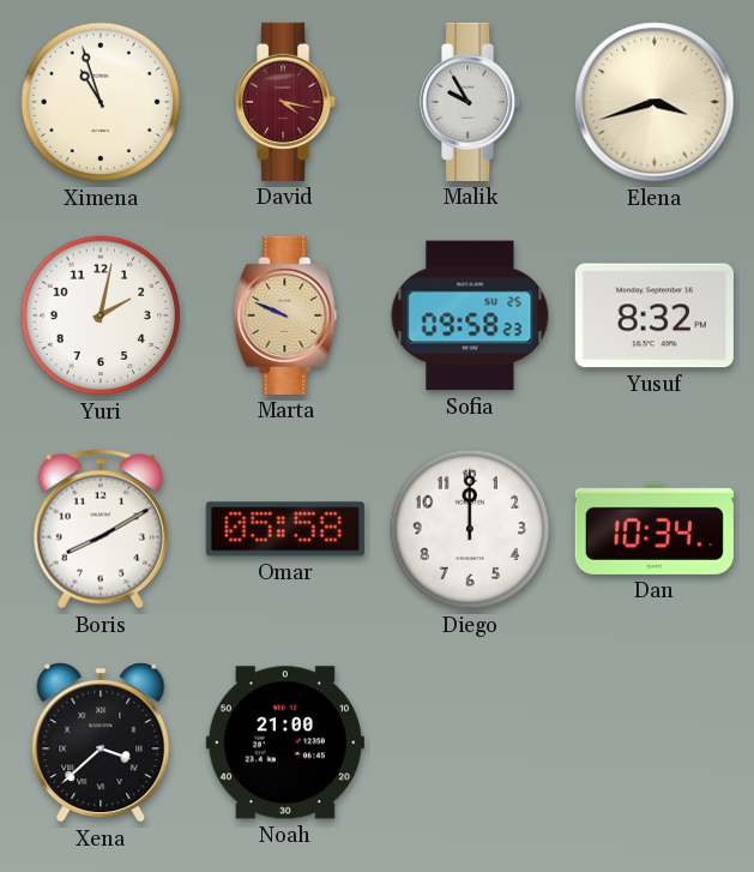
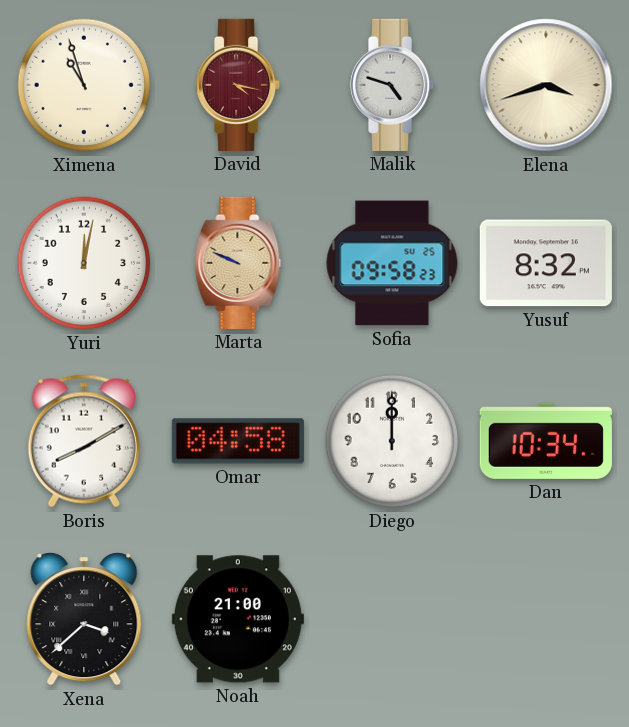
Malik: 9:55 -> 4:48 (393, 85)
Yuri: 2:02 -> 12:02 (84, 263)
Omar: 05:58 -> 04:58 (238, 441)
